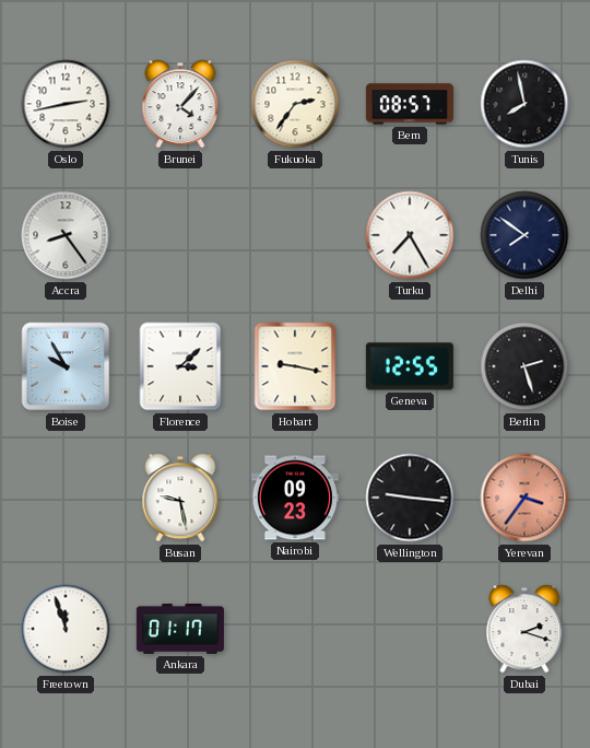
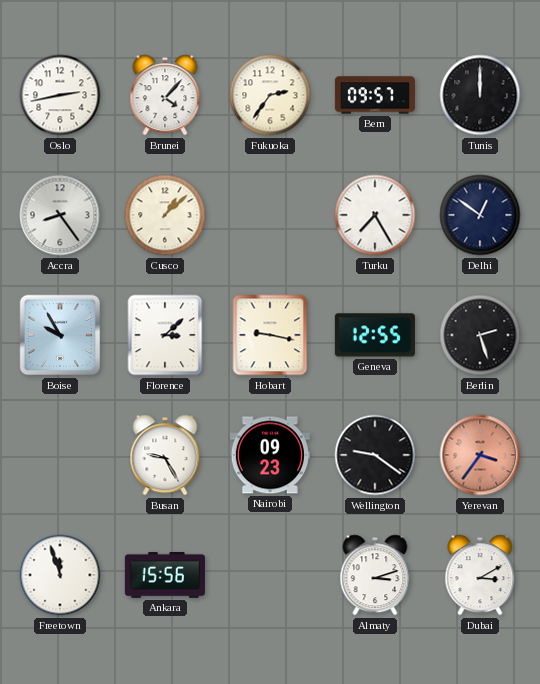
Bern: 08:57 -> 09:57 (375, 95)
Tunis: 7:58 -> 12:00 (480, 95)
Cusco: none -> 1:08 (165, 215)
Delhi: 7:51 -> 12:51 (480, 215)
Busan: 9:28 -> 9:25 (165, 455)
Wellington: 9:16 -> 9:21 (375, 455)
Ankara: 01:17 -> 15:56 (165, 575)
Almaty: none -> 3:12 (375, 575)
Dubai: 2:18 -> 3:10 (480, 575)
